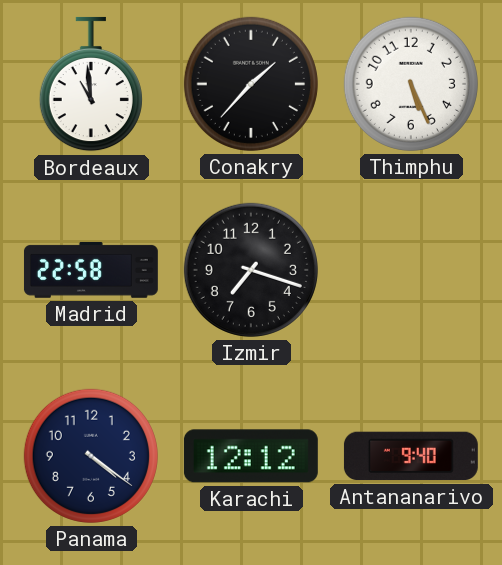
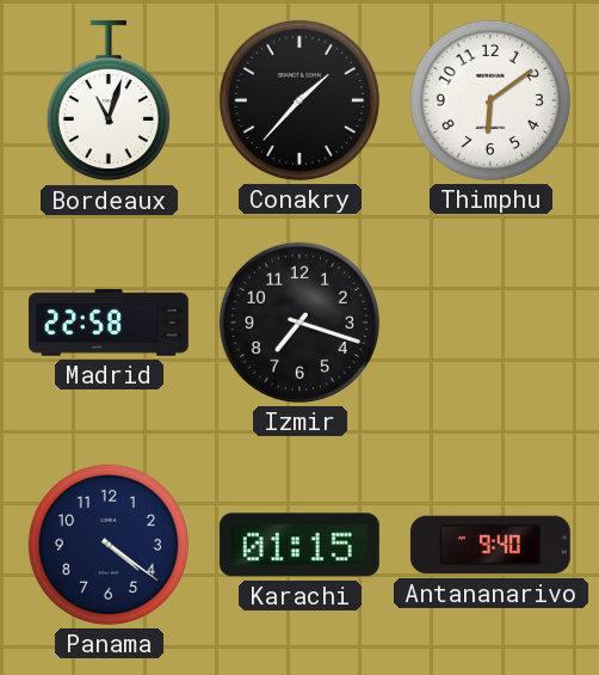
Bordeaux: 10:59 -> 11:03 (109, 100)
Thimphu: 5:26 -> 6:09 (490, 100)
Karachi: 12:12 -> 01:15 (299, 545)
